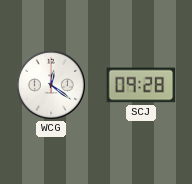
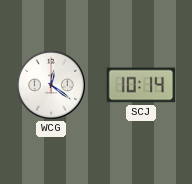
SCJ: 09:28 -> 10:14 (141, 85)
